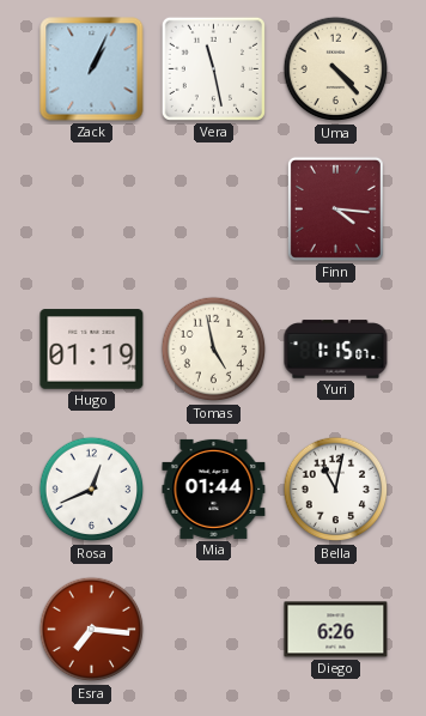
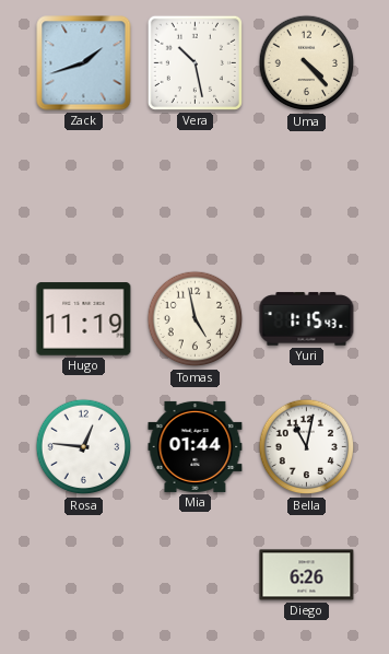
Zack: 1:04 -> 1:42 (84, 63)
Vera: 11:28 -> 10:28 (194, 62)
Finn: 4:16 -> none (335, 208)
Hugo: 01:19 -> 11:19 (84, 319)
Yuri: 1:15:07 -> 1:15:43 (307, 319)
Rosa: 12:41 -> 12:46 (84, 447)
Esra: 7:16 -> none (92, 630)
